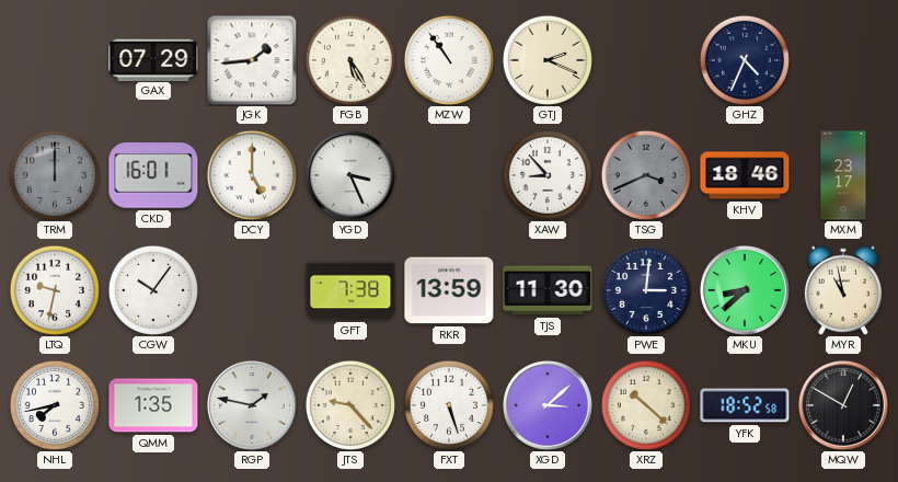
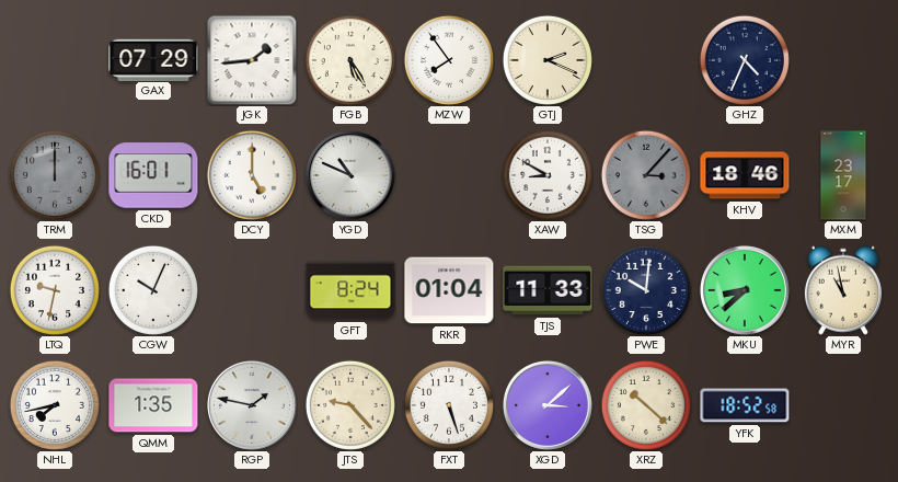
MZW: 10:54 -> 7:54 (449, 60)
YGD: 3:26 -> 10:49 (350, 175)
XAW: 8:53 -> 8:50 (548, 175)
TSG: 3:41 -> 3:07 (646, 175)
CGW: 10:06 -> 10:04 (153, 290)
GFT: 7:38 -> 8:24 (350, 290)
RKR: 13:59 -> 01:04 (449, 290)
TJS: 11:30 -> 11:33 (548, 290)
PWE: 3:01 -> 10:01 (646, 290)
MQW: 12:50 -> none (843, 405)
